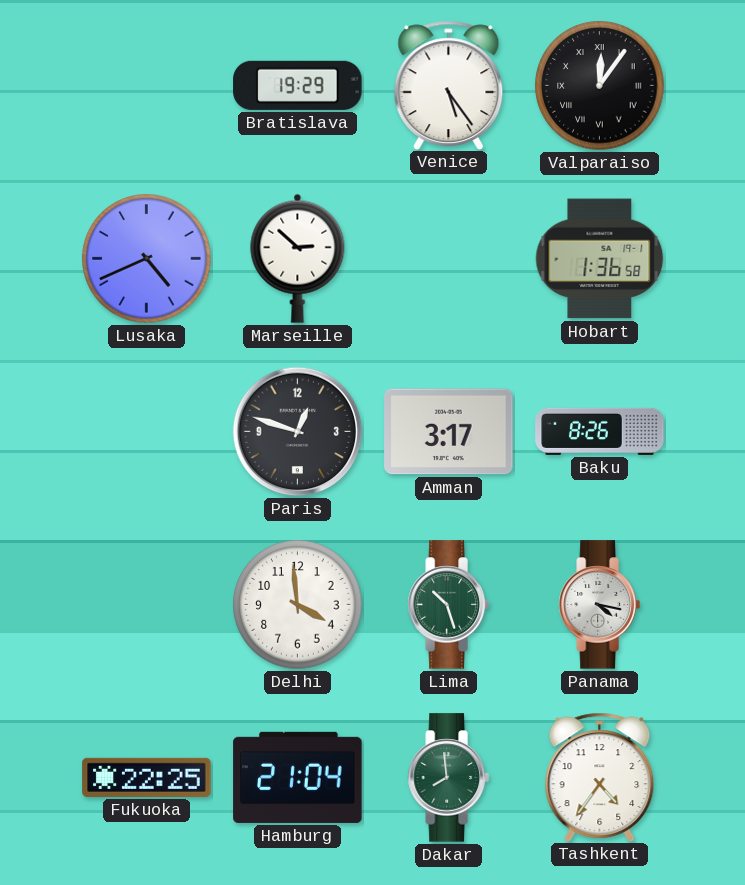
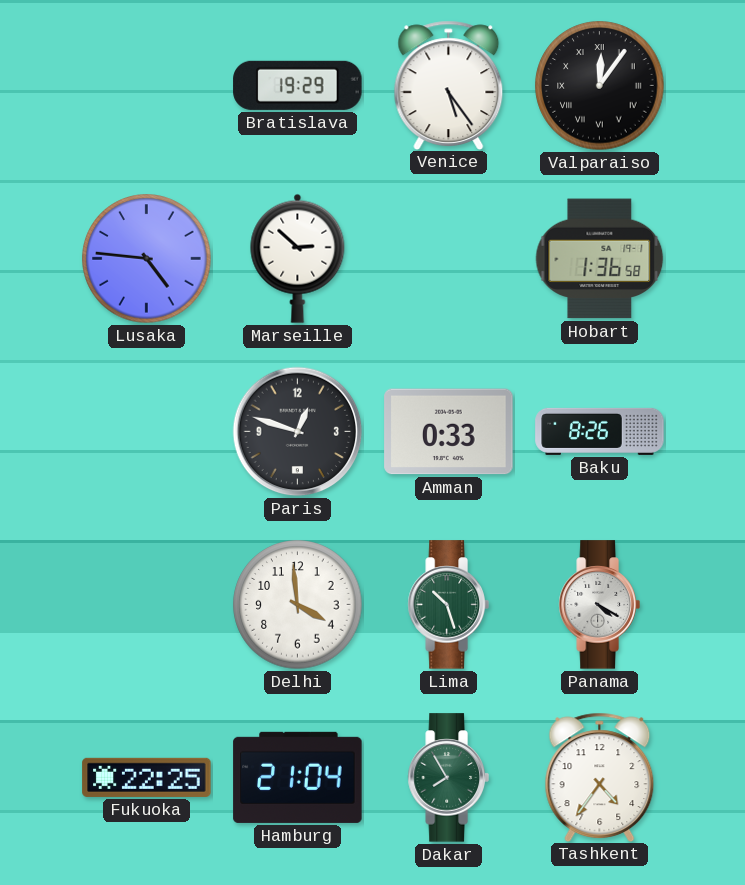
Lusaka: 4:41 -> 4:46 (147, 259)
Amman: 3:17 -> 0:33 (449, 432)
Panama: 4:17 -> 4:20 (599, 605)
Dakar: 7:59 -> 7:55 (448, 778)
